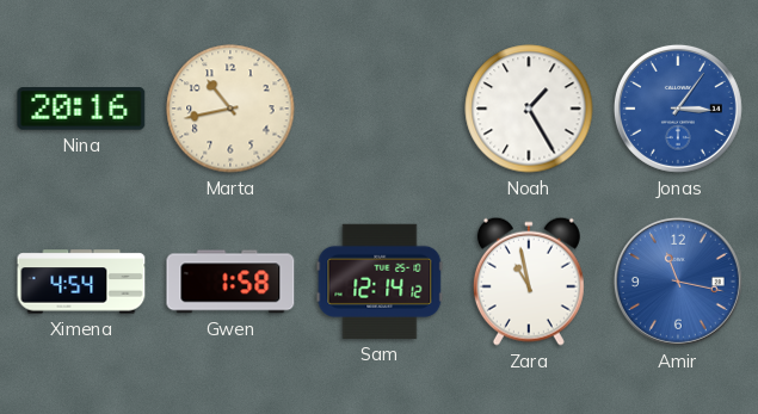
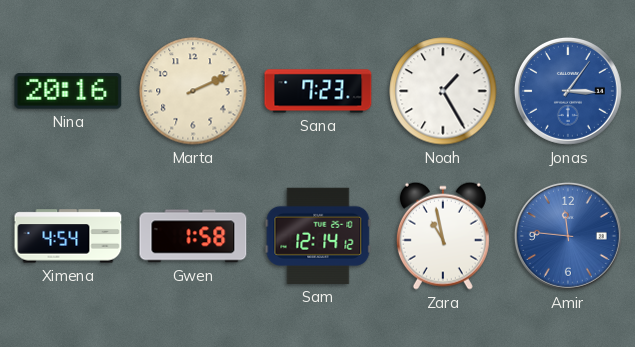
Marta: 10:43 -> 2:11 (193, 91)
Sana: none -> 7:23 (318, 91)
Amir: 11:17 -> 11:46 (568, 236)
